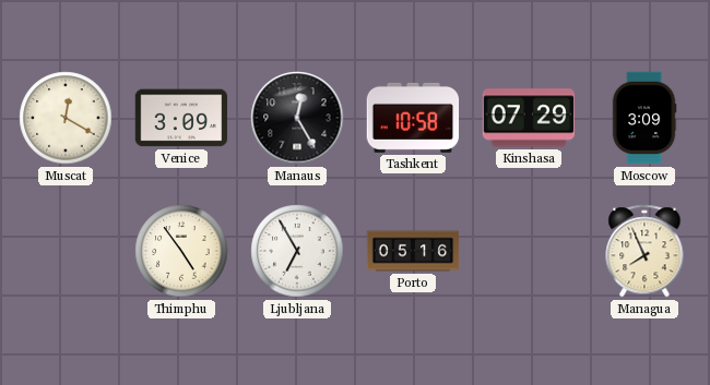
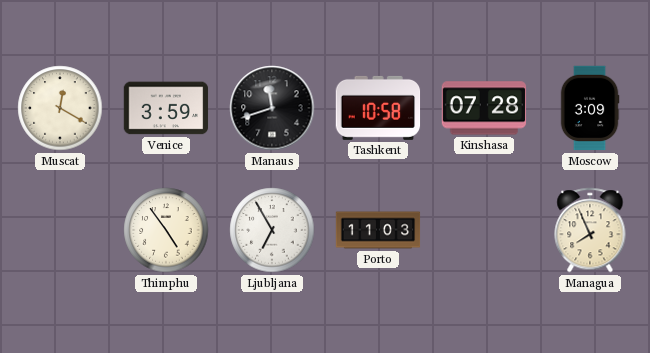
Venice: 3:09 -> 3:59 (166, 108)
Manaus: 12:25 -> 11:42 (272, 108)
Kinshasa: 07:29 -> 07:28 (484, 108)
Porto: 05:16 -> 11:03 (378, 230)
